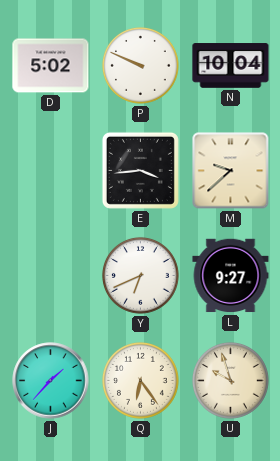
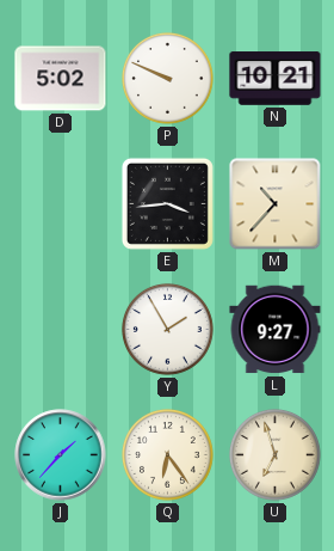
N: 10:04 -> 10:21 (276, 79)
M: 9:38 -> 10:37 (276, 204)
Y: 6:41 -> 1:55 (167, 329)
U: 9:57 -> 6:57 (274, 454)
